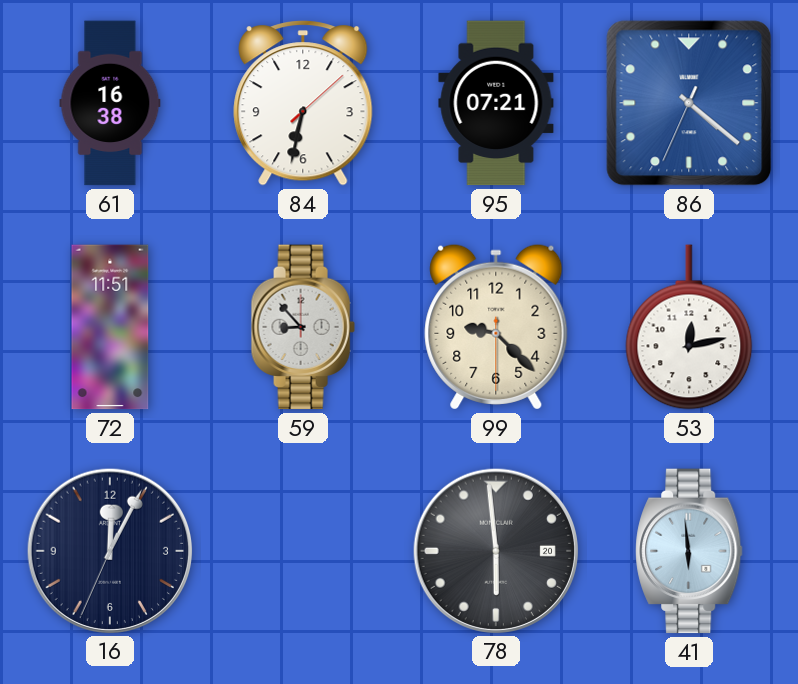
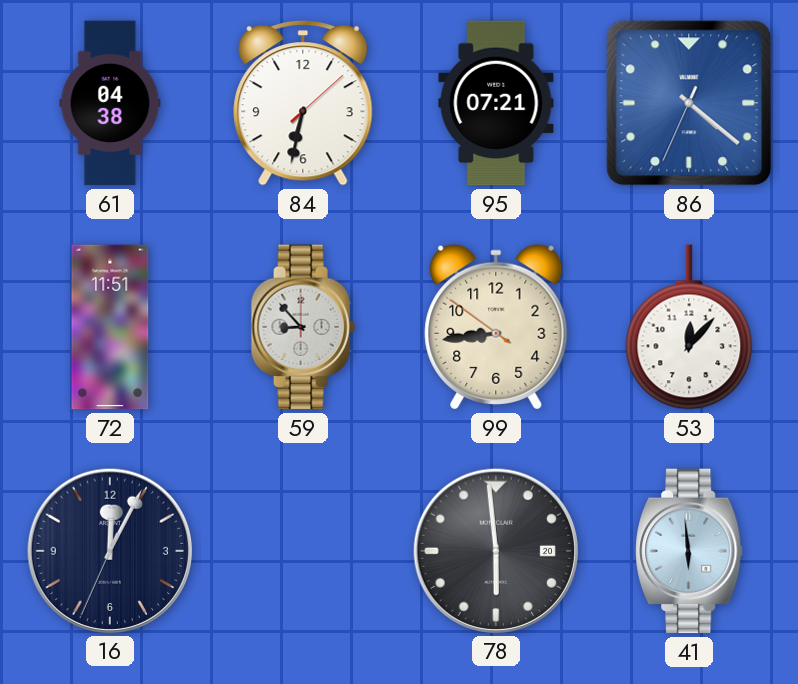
61: 16:38 -> 04:38 (110, 103)
99: 9:22 -> 8:43 (496, 327)
53: 12:13 -> 12:07 (689, 327)
